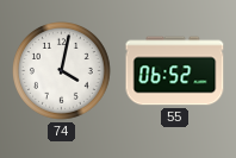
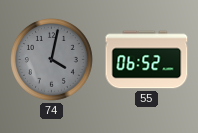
74 dial: white -> grey (52, 60)
